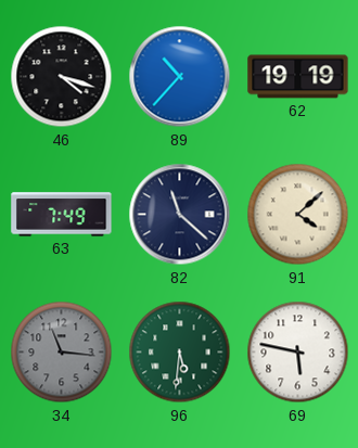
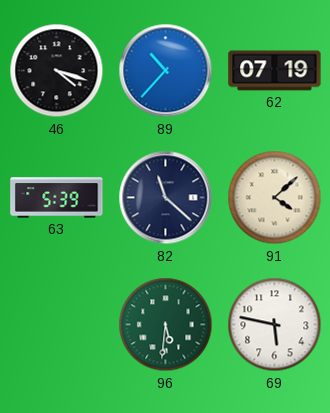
62: 19:19 -> 07:19 (275, 71)
63: 7:49 -> 5:39 (57, 198)
34: 11:16 -> none (62, 353)
